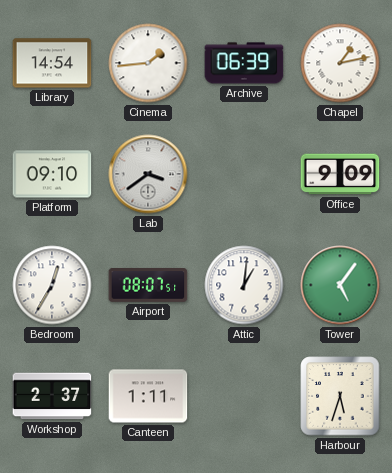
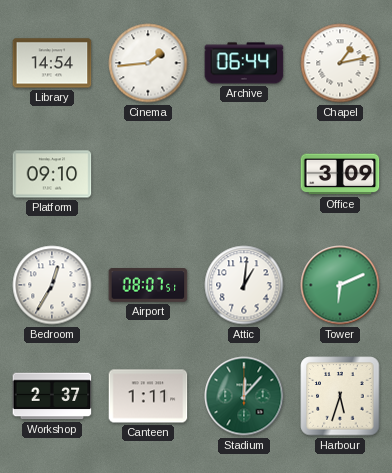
Archive: 06:39 -> 06:44 (244, 63)
Lab: 3:39 -> none (148, 174)
Office: 9:09 -> 3:09 (340, 174)
Tower: 5:06 -> 6:11 (340, 285)
Stadium: none -> 12:07 (244, 396)
